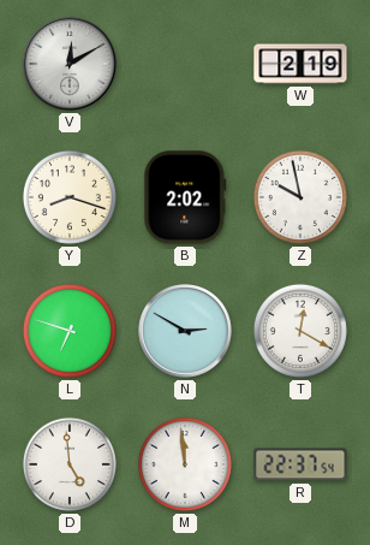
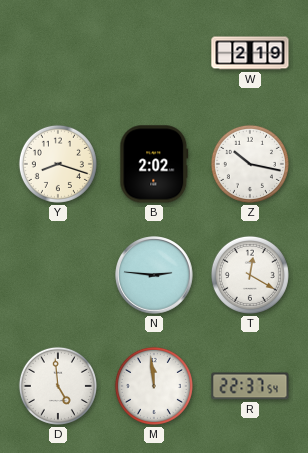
V: 12:10 -> none (70, 64)
Z: 9:58 -> 10:17 (250, 164)
L: 6:48 -> none (70, 331)
N: 2:50 -> 2:46 (154, 275)
